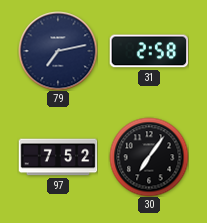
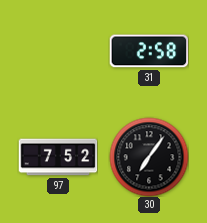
79: 7:13 -> none (58, 51)
